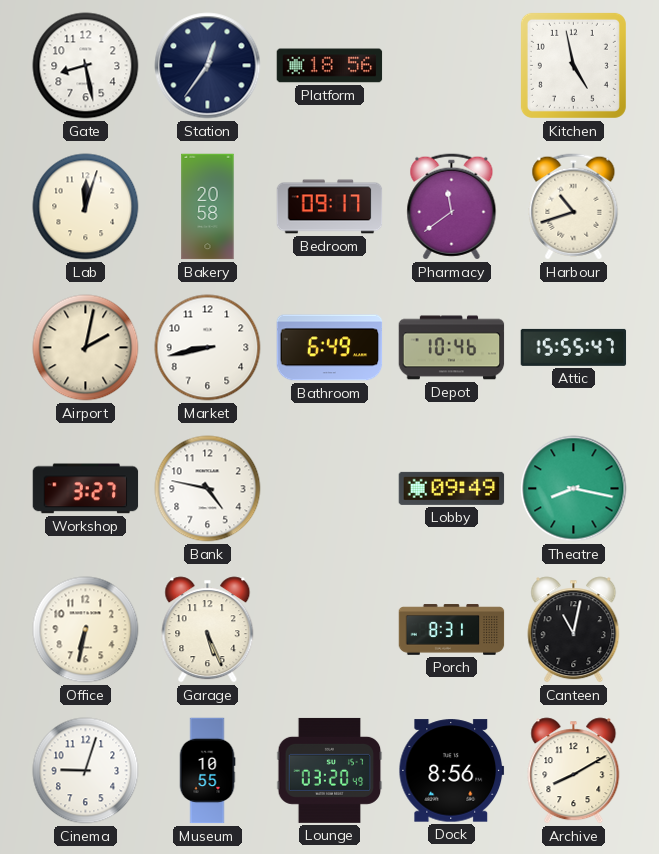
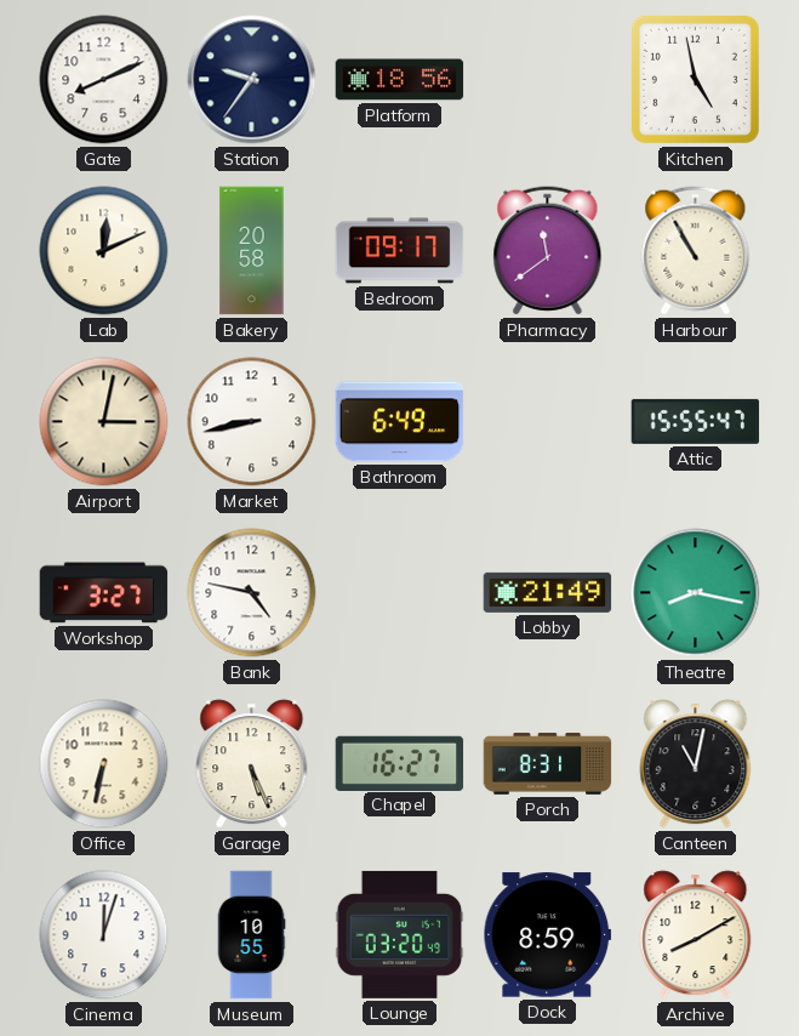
Gate: 8:28 -> 8:11 (104, 80)
Station: 12:36 -> 9:36 (252, 80)
Lab: 12:03 -> 12:11 (104, 251)
Harbour: 10:42 -> 10:55 (696, 251)
Airport: 2:02 -> 3:02 (104, 422)
Depot: 10:46 -> none (452, 348)
Lobby: 09:49 -> 21:49 (548, 592)
Chapel: none -> 16:27 (400, 763)
Cinema: 9:03 -> 12:03 (104, 935)
Dock: 8:56 -> 8:59 (548, 935)
